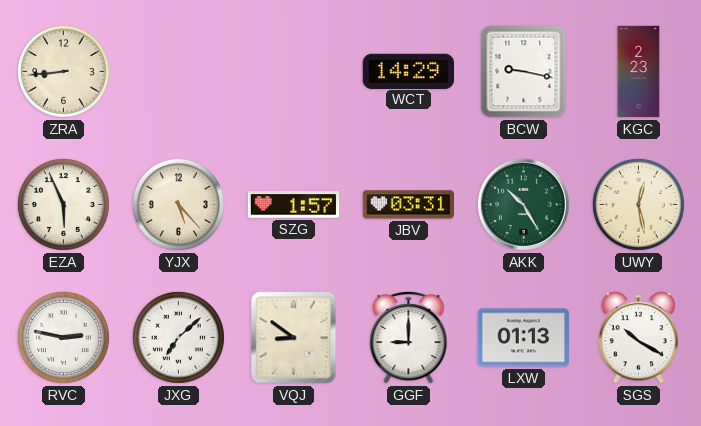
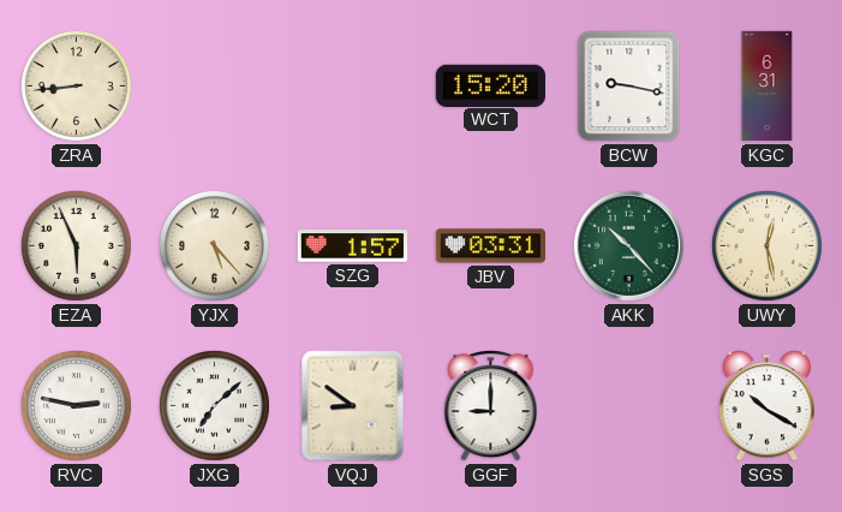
WCT: 14:29 -> 15:20 (490, 85)
KGC: 2:23 -> 6:31 (768, 87)
AKK: 10:25 -> 10:23 (628, 245)
LXW: 01:13 -> none (523, 338)
